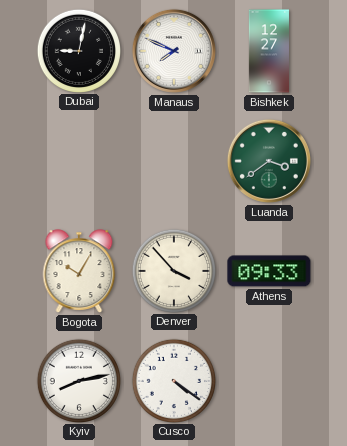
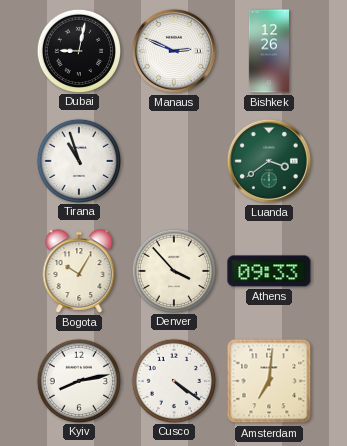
Manaus: 7:49 -> 2:49 (174, 51)
Bishkek: 12:27 -> 12:26 (268, 51)
Tirana: none -> 10:57 (78, 160)
Amsterdam: none -> 7:01 (269, 381)
